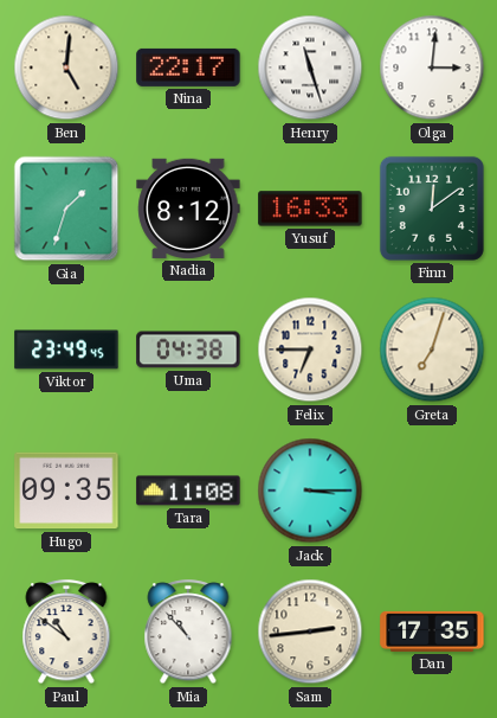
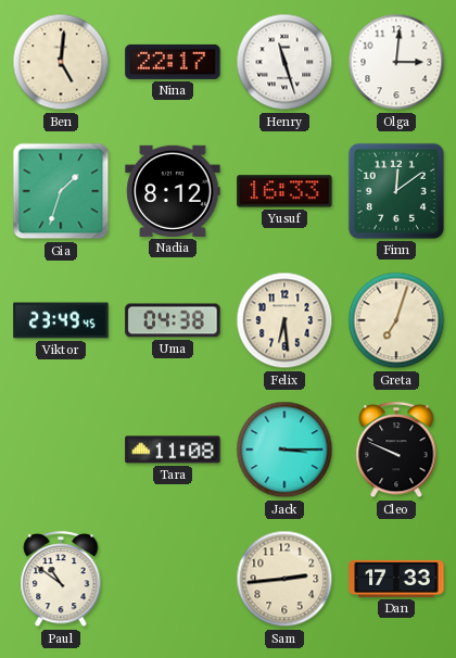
Felix: 6:45 -> 6:29 (284, 320)
Hugo: 09:35 -> none (66, 491)
Cleo: none -> 9:49 (396, 451)
Mia: 10:53 -> none (188, 633)
Dan: 17:35 -> 17:33 (396, 579)
